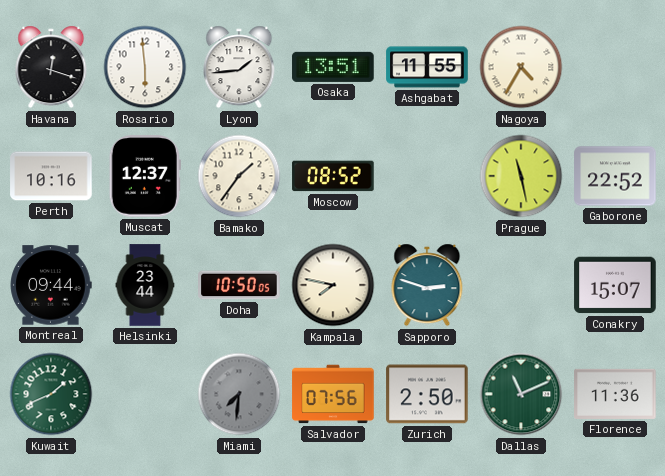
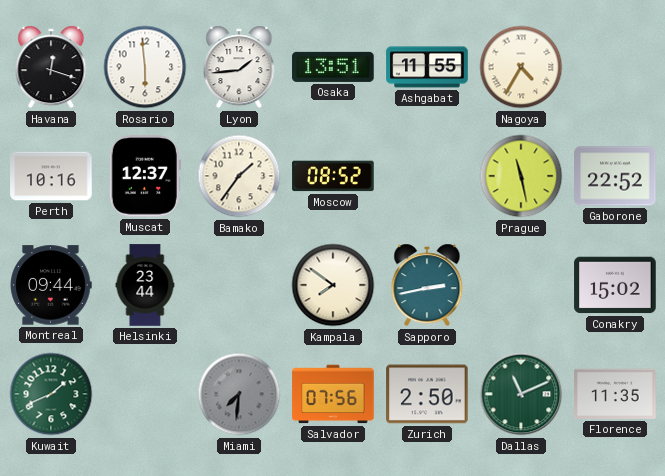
Doha: 10:50 -> none (239, 285)
Kampala: 7:47 -> 7:51 (333, 285)
Sapporo: 2:48 -> 2:43 (427, 285)
Conakry: 15:07 -> 15:02 (615, 285)
Florence: 11:36 -> 11:35 (615, 394)
